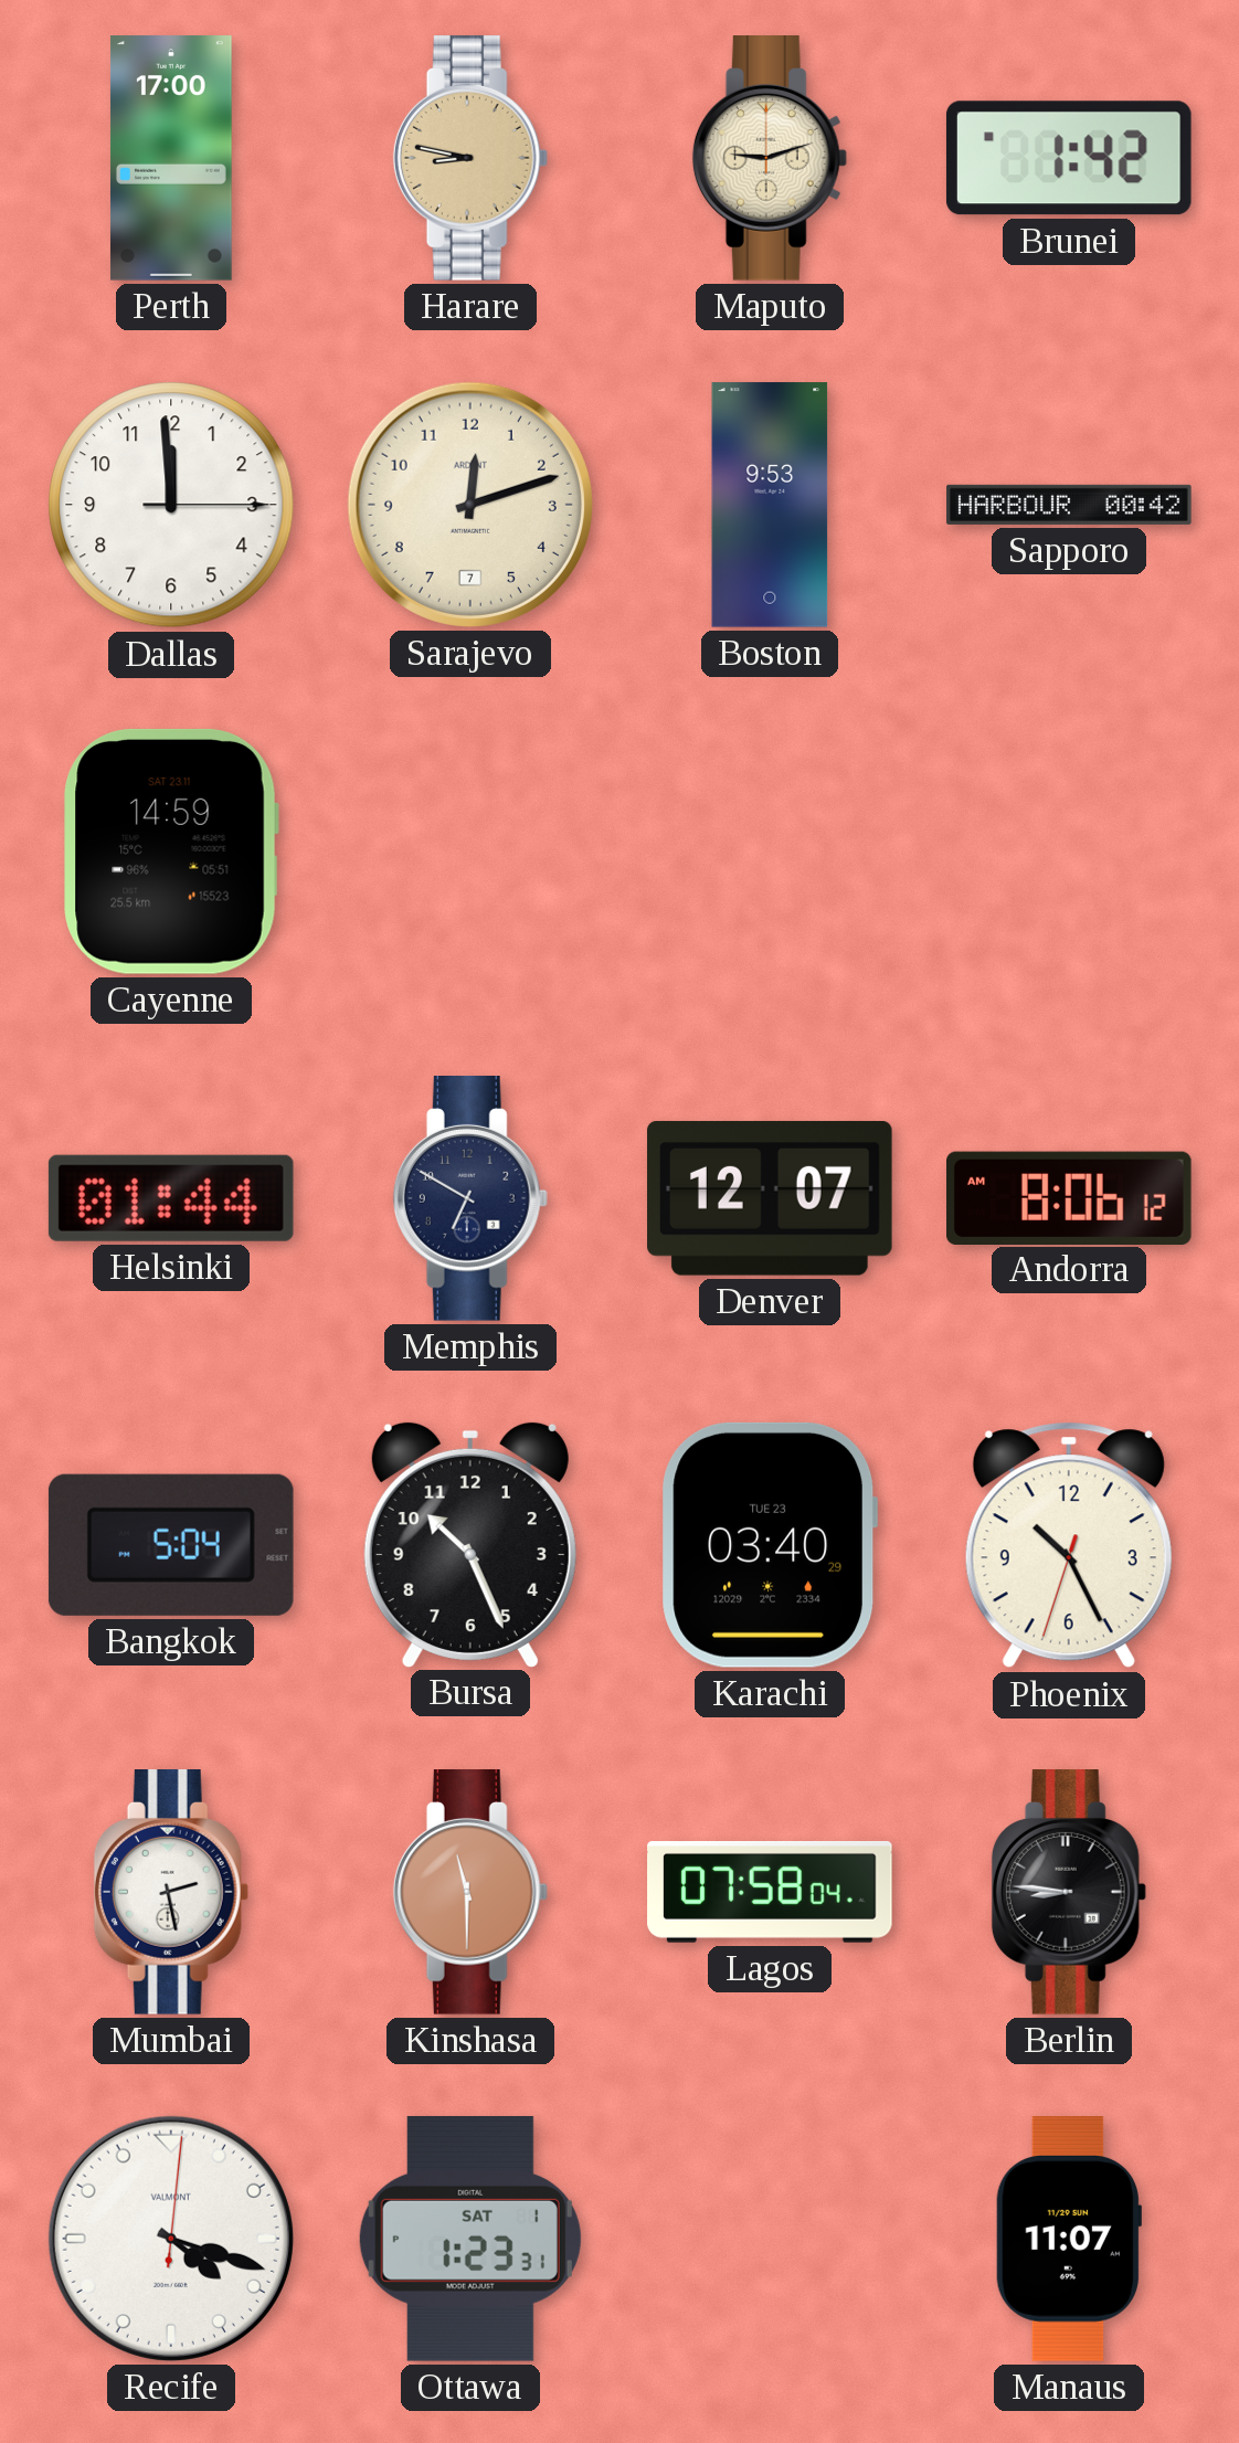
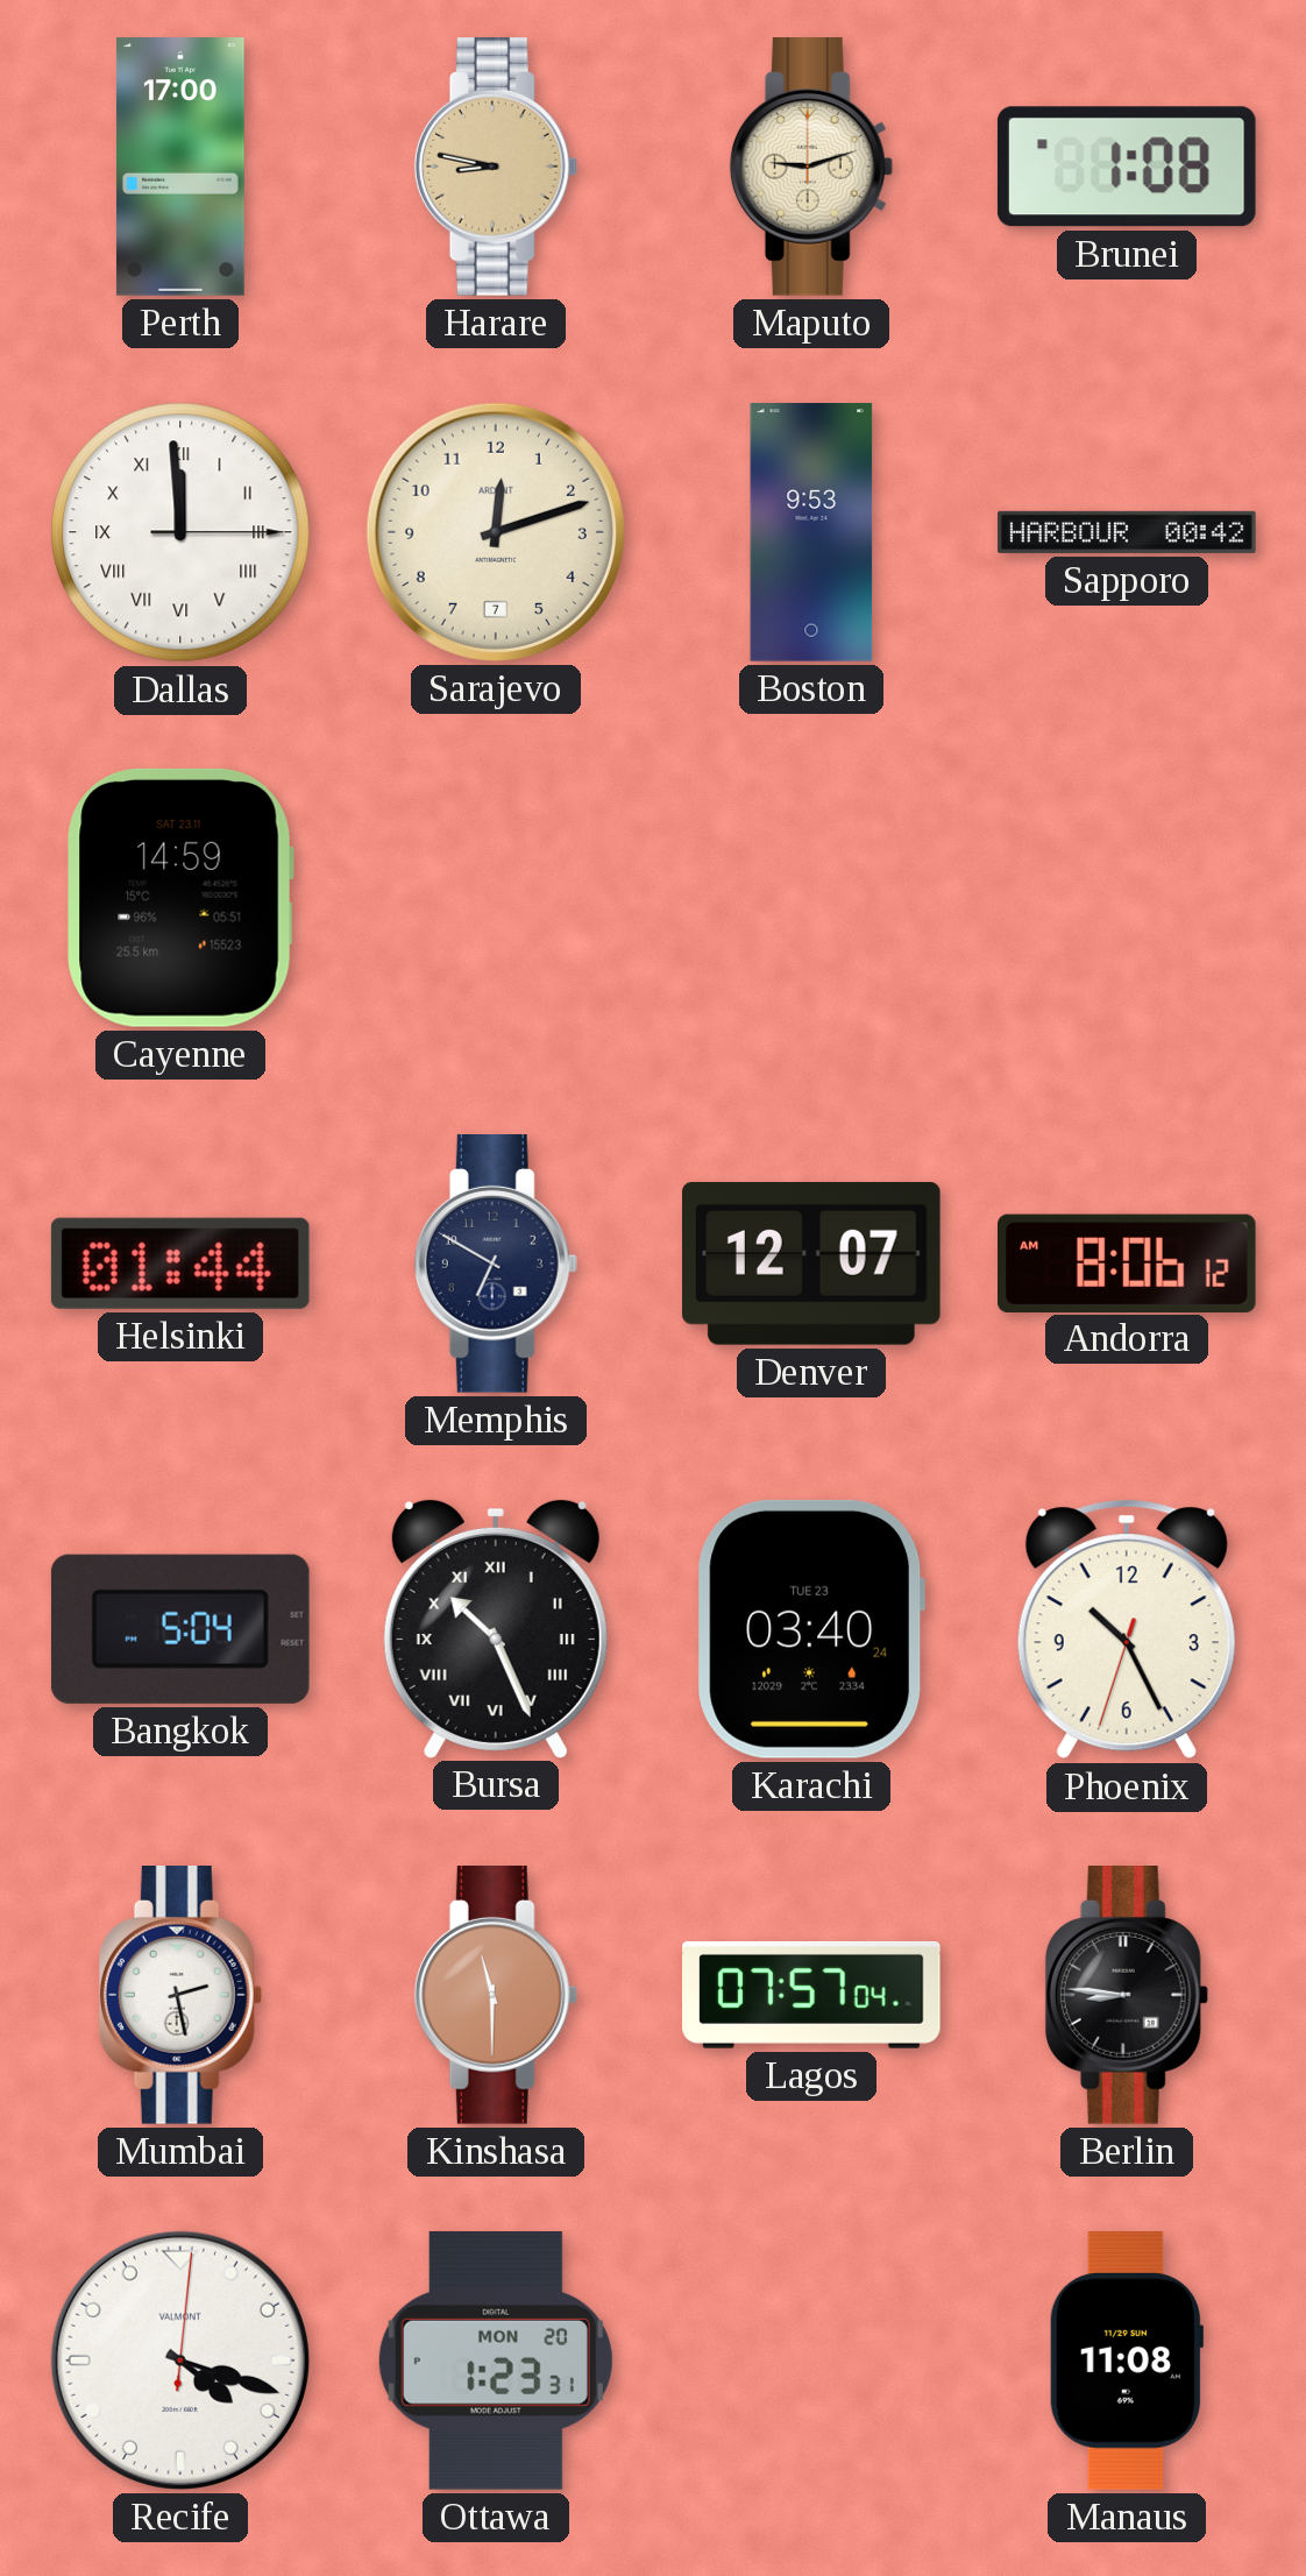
Brunei: 1:42 -> 1:08 (1127, 167)
Dallas numerals: Arabic -> Roman (180, 532)
Bursa numerals: Arabic -> Roman (496, 1628)
Karachi: 03:40:29 -> 03:40:24 (811, 1629)
Lagos: 07:58 -> 07:57 (811, 1995)
Ottawa date: SAT 1 -> MON 20 (496, 2361)
Manaus: 11:07 -> 11:08 (1126, 2361)
